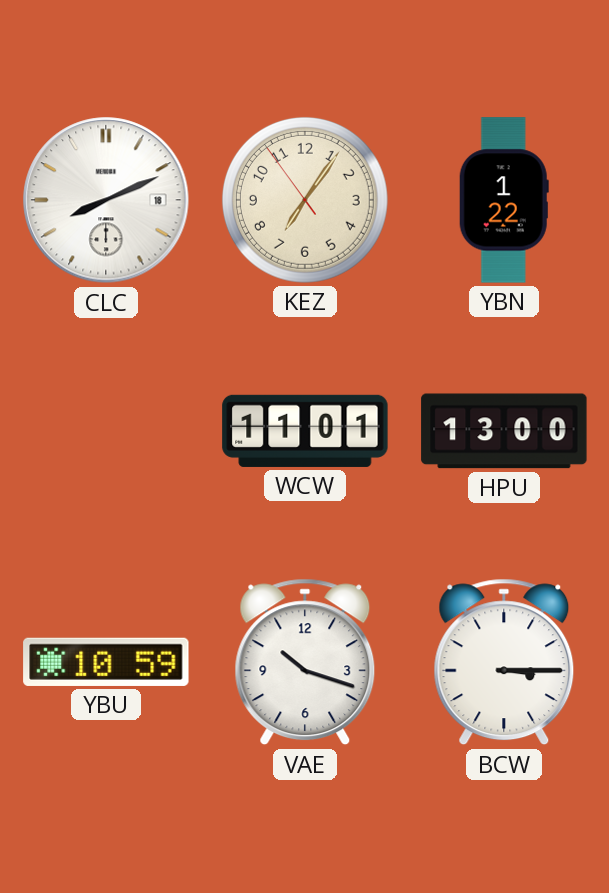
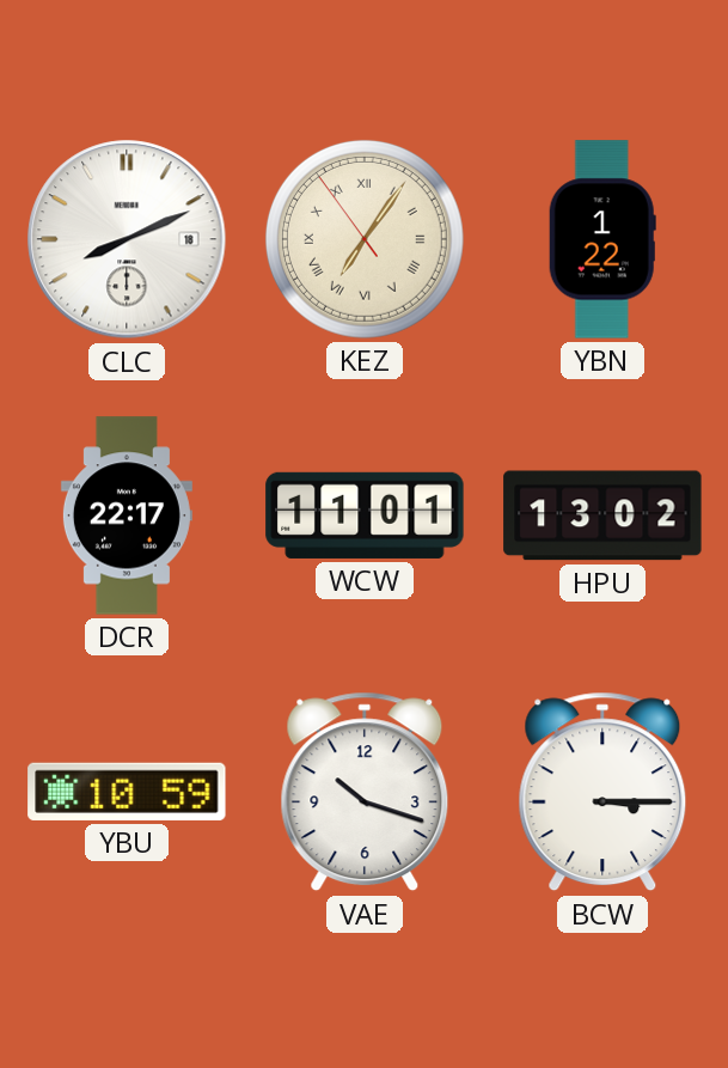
KEZ numerals: Arabic -> Roman (365, 239)
DCR: none -> 22:17 (127, 515)
HPU: 13:00 -> 13:02 (602, 515)
